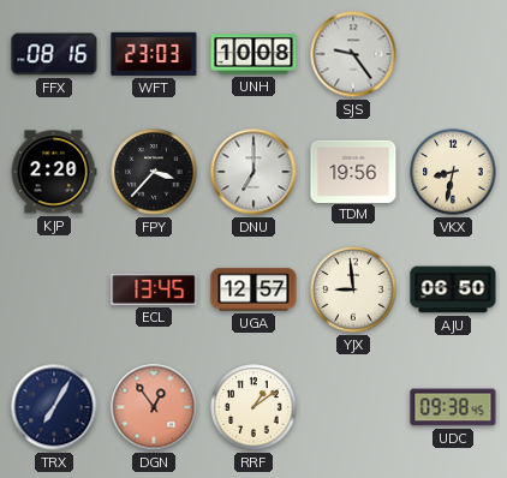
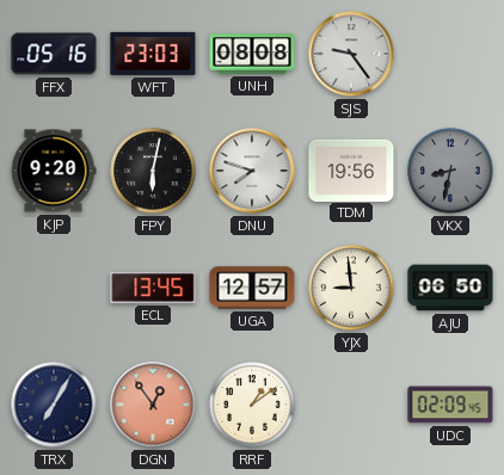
FFX: 08:16 -> 05:16 (54, 54)
UNH: 10:08 -> 08:08 (252, 54)
KJP: 2:20 -> 9:20 (54, 171)
FPY: 3:37 -> 6:02 (153, 171)
DNU: 7:00 -> 7:48 (252, 171)
VKX dial: cream -> grey (450, 171)
UDC: 09:38 -> 02:09 (450, 405)
